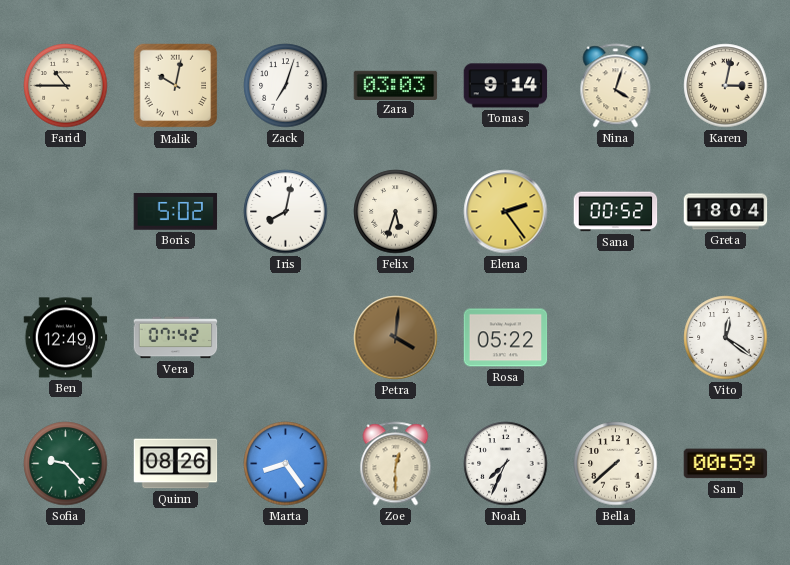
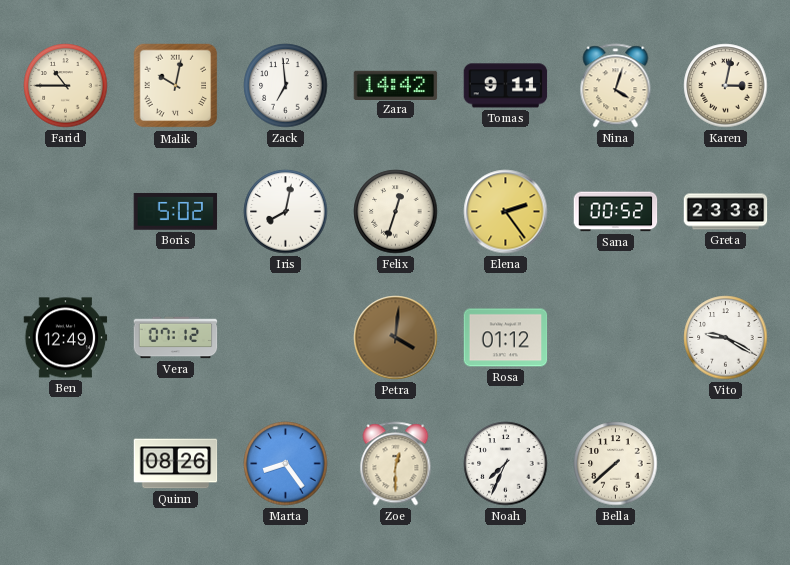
Zack: 7:03 -> 6:59 (286, 86)
Zara: 03:03 -> 14:42 (396, 85)
Tomas: 9:14 -> 9:11 (506, 86)
Felix: 5:33 -> 12:33 (396, 212)
Greta: 18:04 -> 23:38 (726, 212)
Vera: 07:42 -> 07:12 (176, 338)
Rosa: 05:22 -> 01:12 (506, 338)
Vito: 12:21 -> 9:20 (726, 338)
Sofia: 9:23 -> none (66, 464)
Sam: 00:59 -> none (726, 464)
